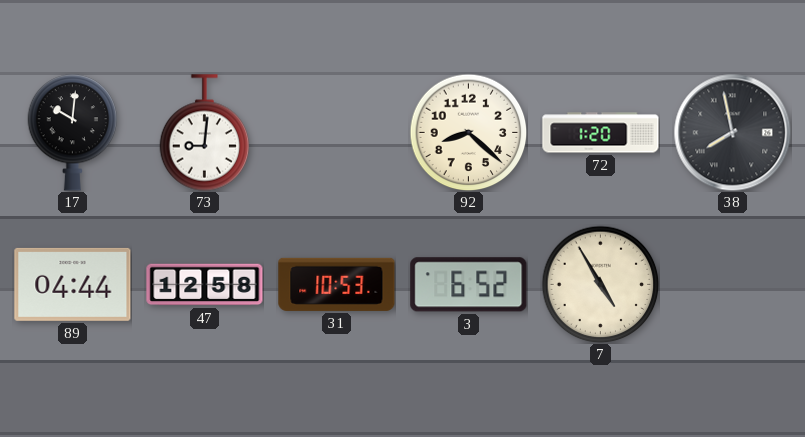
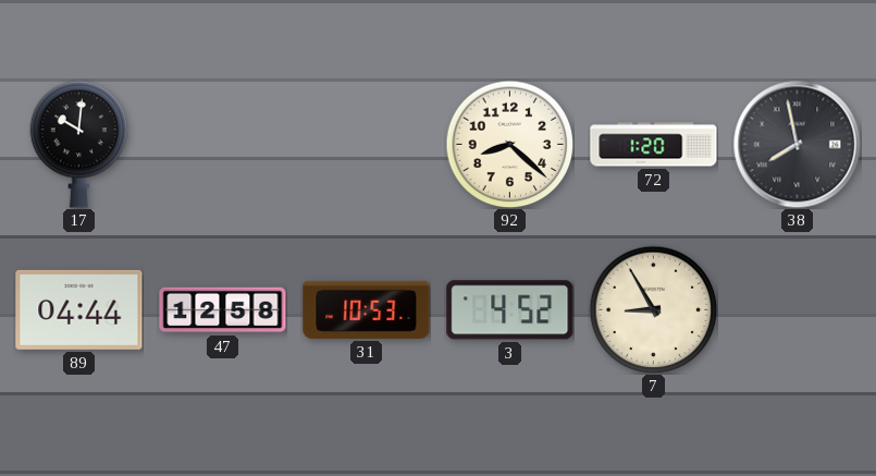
73: 9:01 -> none (205, 133)
3: 6:52 -> 4:52 (510, 310)
7: 4:55 -> 8:55 (653, 309)
